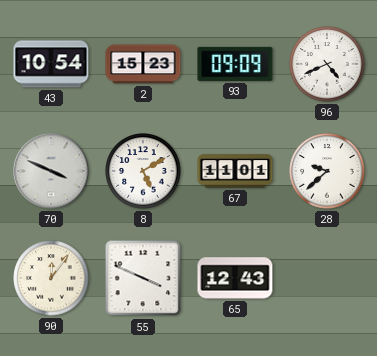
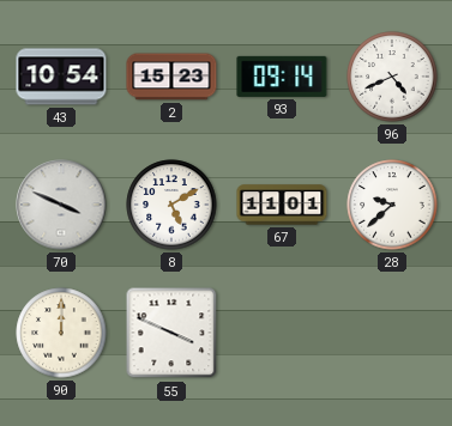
93: 09:09 -> 09:14 (282, 77)
90: 12:06 -> 12:00 (61, 333)
65: 12:43 -> none (235, 278)
